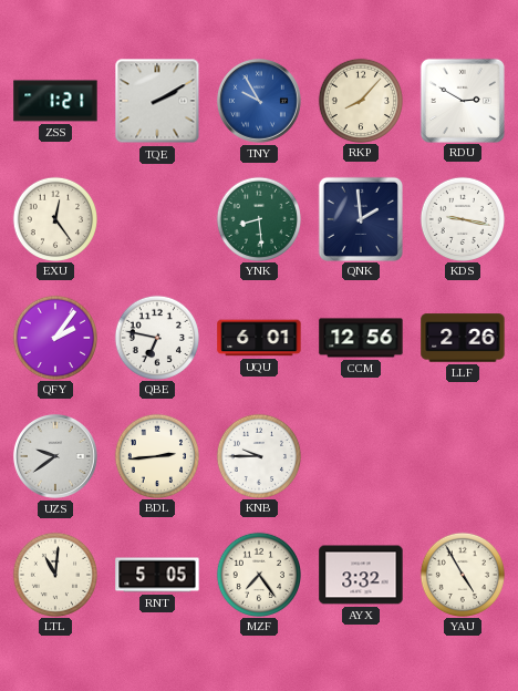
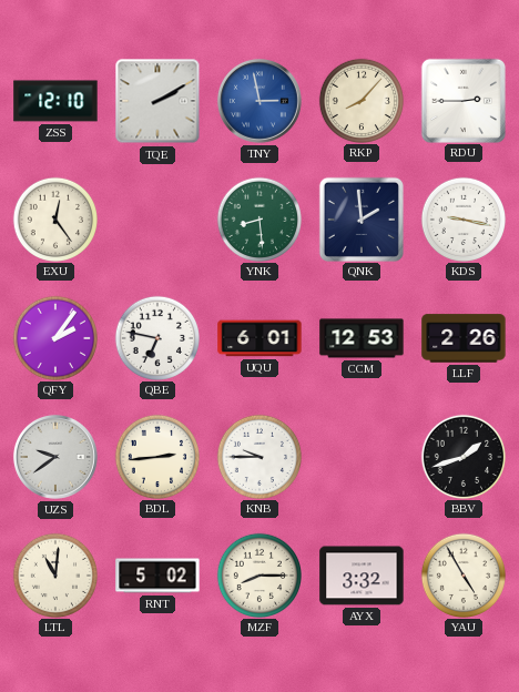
ZSS: 1:21 -> 12:10 (55, 101)
TNY: 9:55 -> 2:58 (259, 101)
RDU: 2:50 -> 2:45 (462, 100)
CCM: 12:56 -> 12:53 (362, 338)
BBV: none -> 1:42 (462, 456)
RNT: 5:05 -> 5:02 (157, 576)
MZF: 7:24 -> 8:15 (258, 574)
